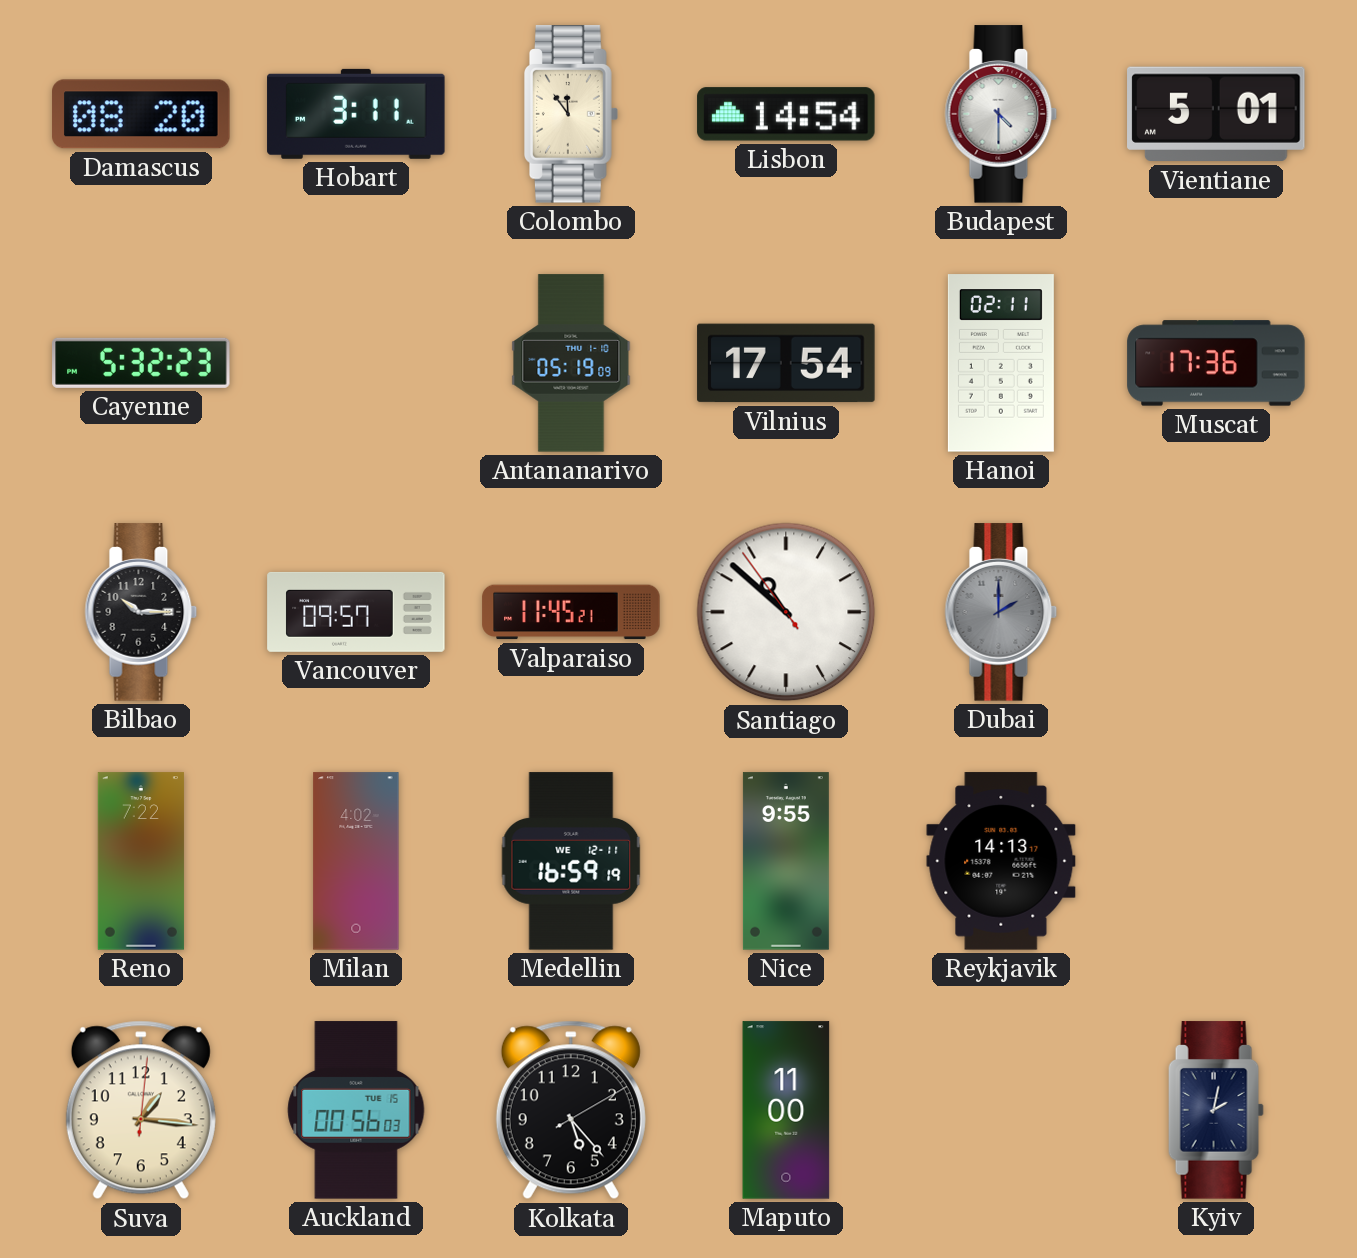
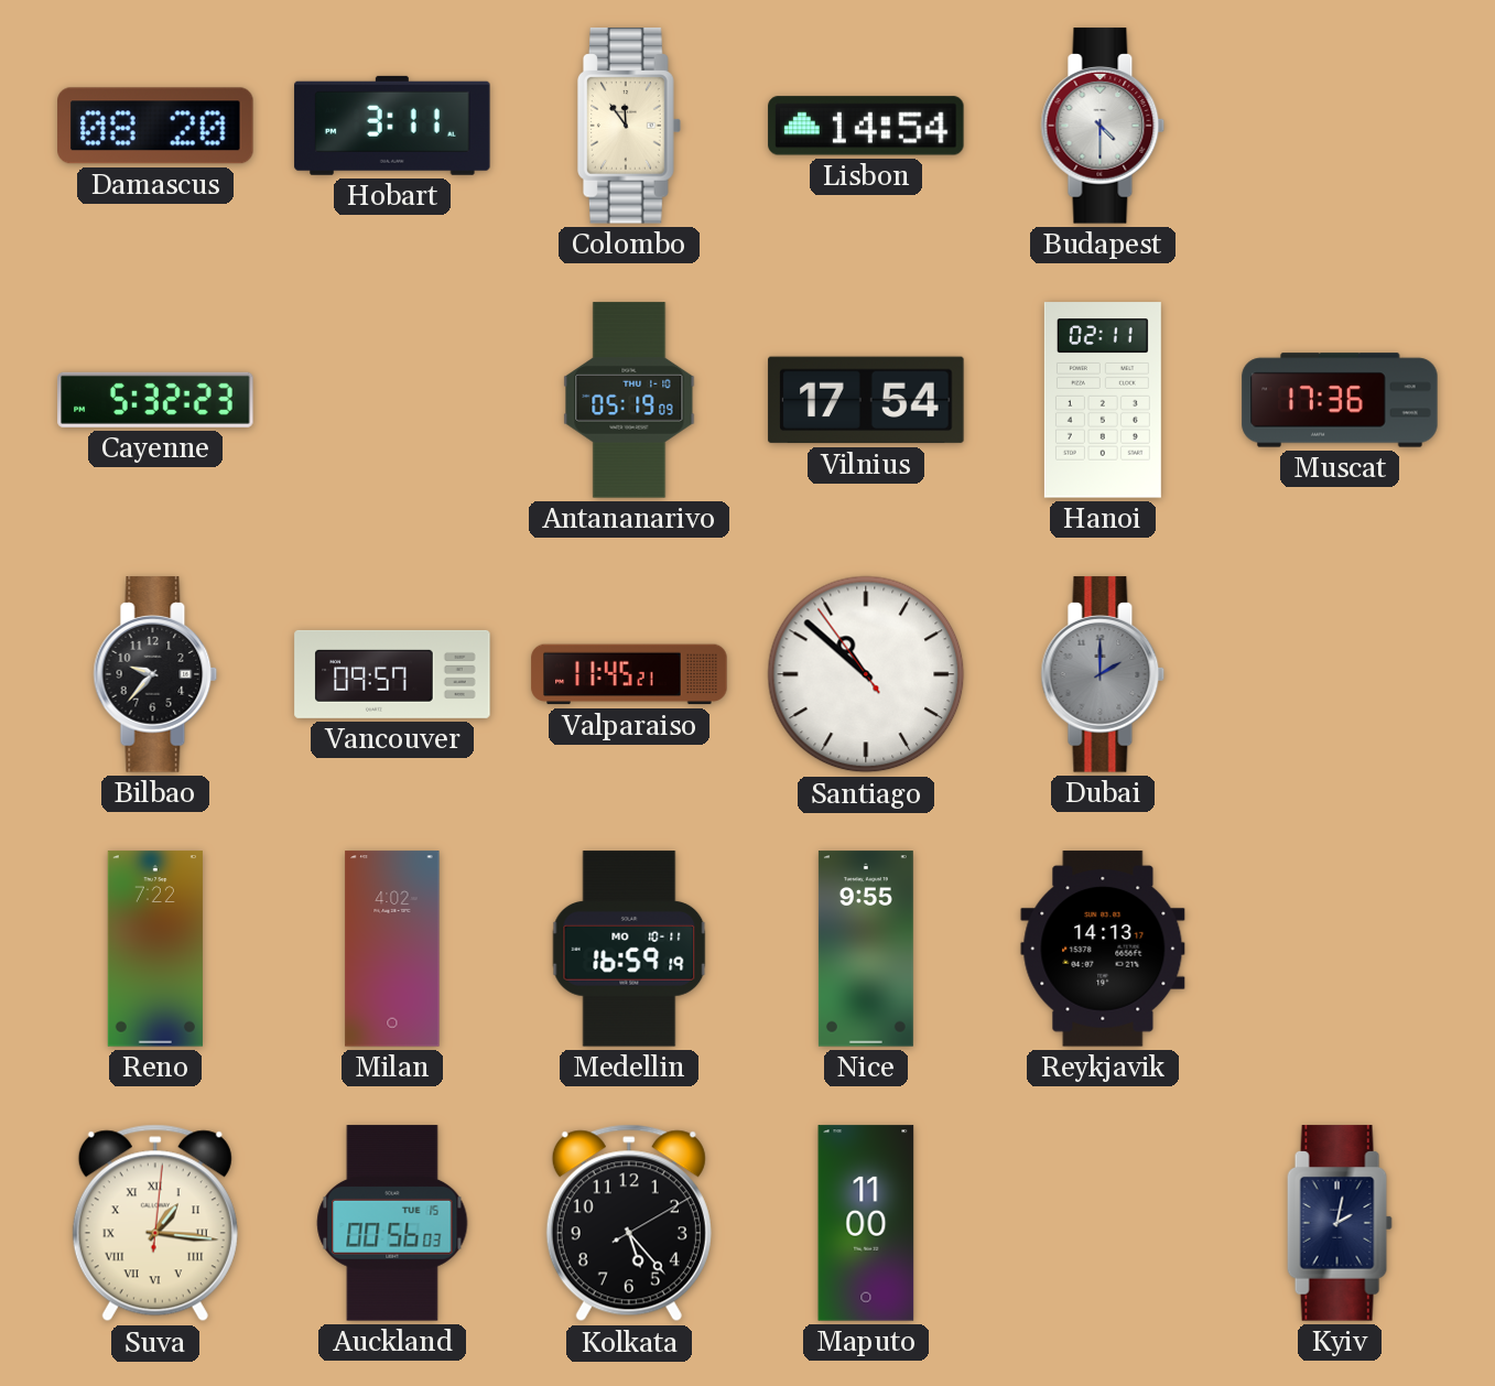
Vientiane: 5:01 -> none (1216, 114)
Bilbao: 10:15 -> 9:37 (155, 674)
Medellin date: WE 12-11 -> MO 10-11 (629, 949)
Suva numerals: Arabic -> Roman (155, 1223)
